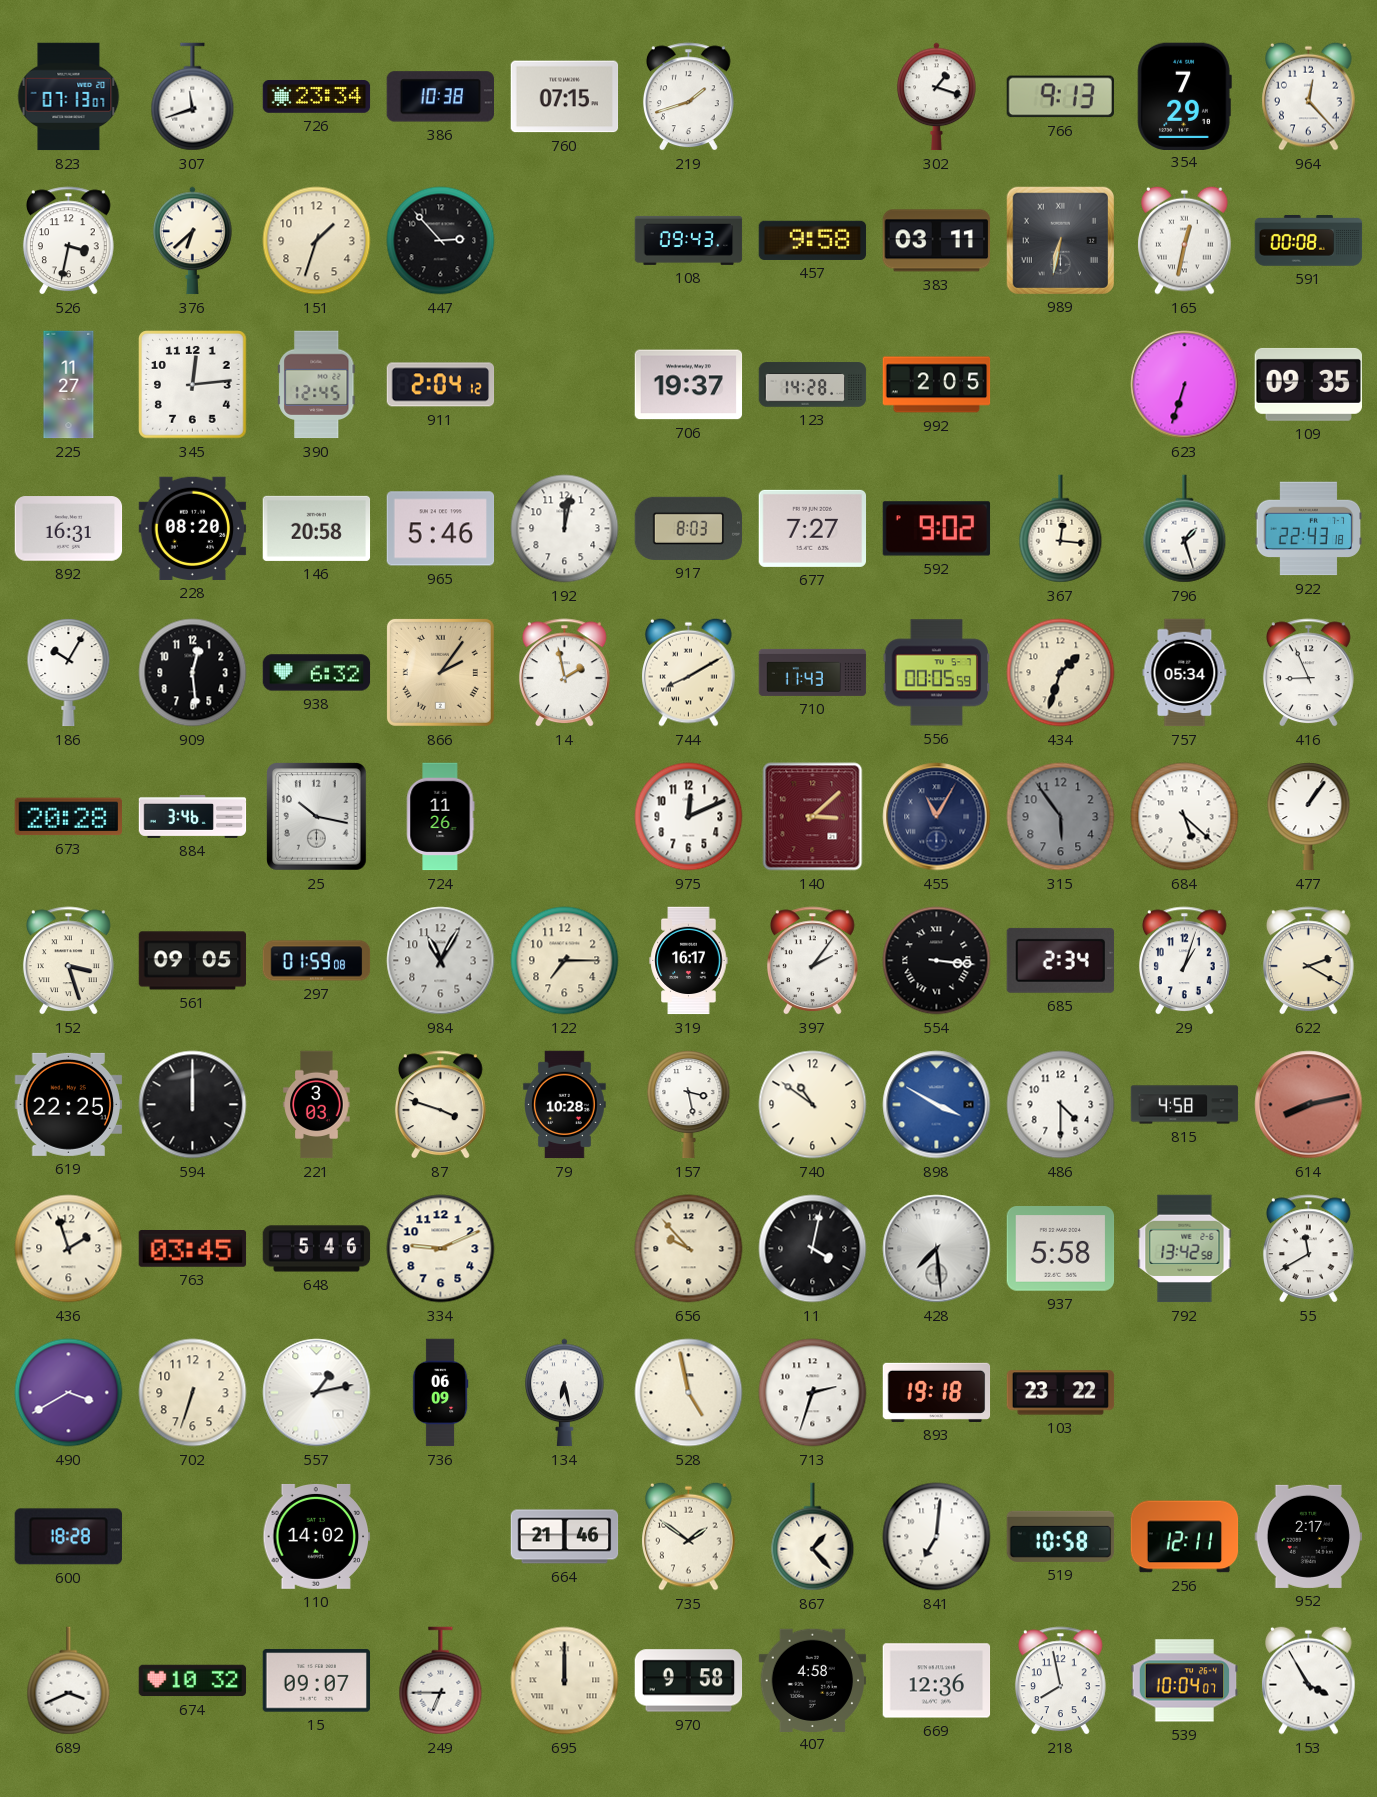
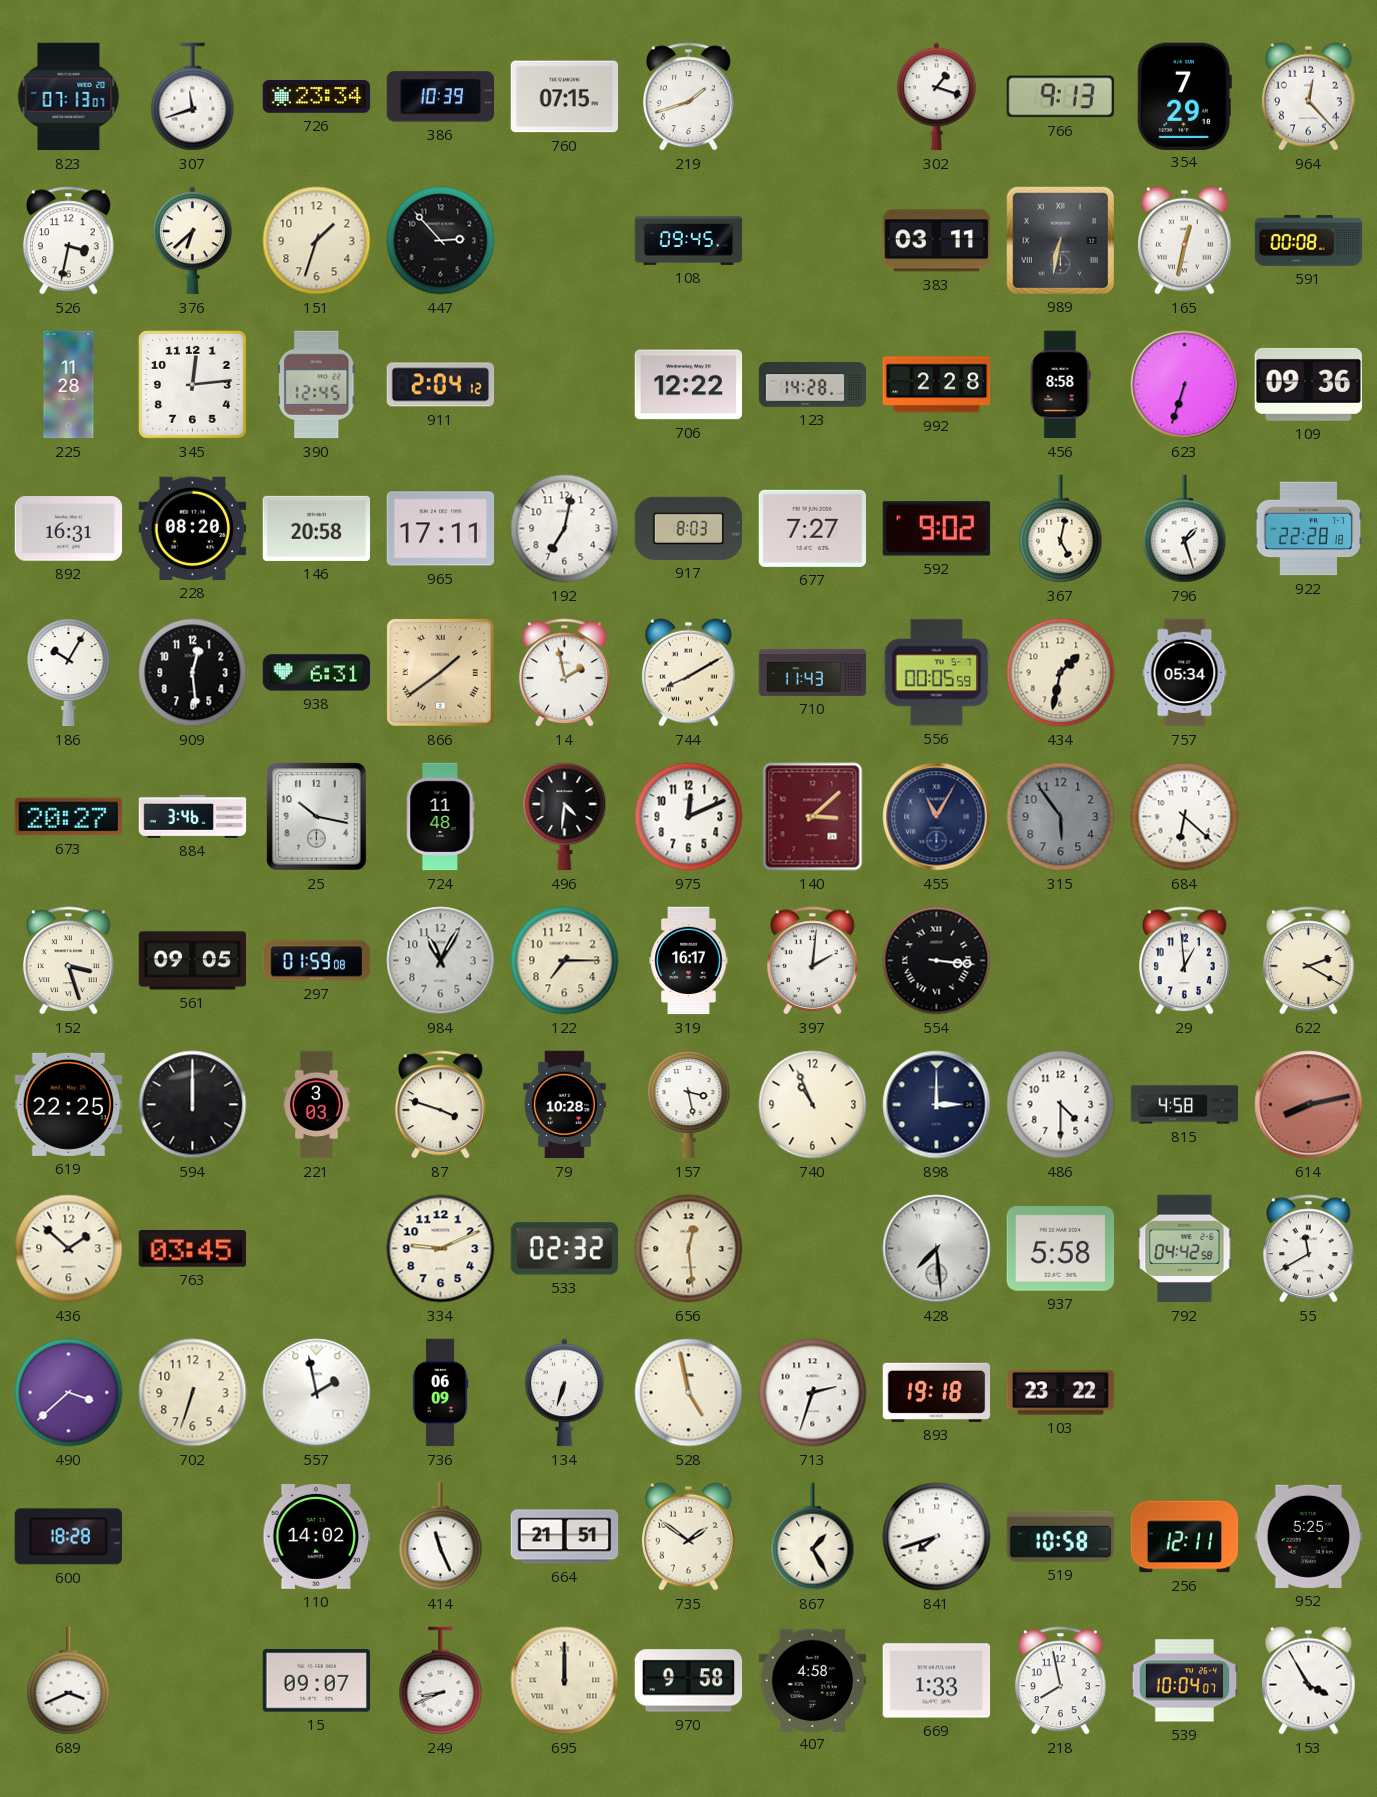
386: 10:38 -> 10:39 (440, 97)
108: 09:43 -> 09:45 (689, 240)
457: 9:58 -> none (813, 240)
225: 11:27 -> 11:28 (69, 385)
706: 19:37 -> 12:22 (689, 385)
992: 2:05 -> 2:28 (937, 385)
456: none -> 8:58 (1060, 385)
109: 09:35 -> 09:36 (1308, 384)
965: 5:46 -> 17:11 (441, 529)
192: 12:02 -> 7:02 (565, 529)
367: 12:16 -> 5:02 (1061, 529)
922: 22:43 -> 22:28 (1309, 529)
938: 6:32 -> 6:31 (317, 673)
866: 2:06 -> 1:39 (440, 672)
434: 1:33 -> 1:32 (1061, 673)
416: 8:56 -> none (1308, 673)
673: 20:28 -> 20:27 (68, 817)
724: 11:26 -> 11:48 (441, 817)
496: none -> 4:31 (565, 817)
684: 5:22 -> 6:22 (1185, 817)
477: 1:06 -> none (1309, 817)
397: 2:06 -> 2:01 (812, 961)
685: 2:34 -> none (1060, 960)
29: 1:03 -> 12:59 (1184, 961)
740: 10:51 -> 10:56 (813, 1105)
898: 3:50 -> 3:00 (937, 1105)
898 dial: blue -> navy (937, 1105)
436: 1:57 -> 1:52 (69, 1249)
648: 5:46 -> none (317, 1249)
533: none -> 02:32 (565, 1249)
656: 9:53 -> 12:29 (689, 1249)
11: 4:02 -> none (813, 1249)
792: 13:42 -> 04:42 (1185, 1249)
490: 3:40 -> 3:38 (69, 1393)
557: 1:13 -> 1:58 (317, 1393)
134: 6:28 -> 6:33 (565, 1393)
414: none -> 11:26 (441, 1537)
664: 21:46 -> 21:51 (565, 1537)
867: 1:23 -> 1:25 (813, 1537)
841: 7:01 -> 7:42 (937, 1537)
952: 2:17 -> 5:25 (1309, 1536)
674: 10:32 -> none (193, 1681)
249: 6:45 -> 8:41 (441, 1681)
669: 12:36 -> 1:33 (937, 1681)
